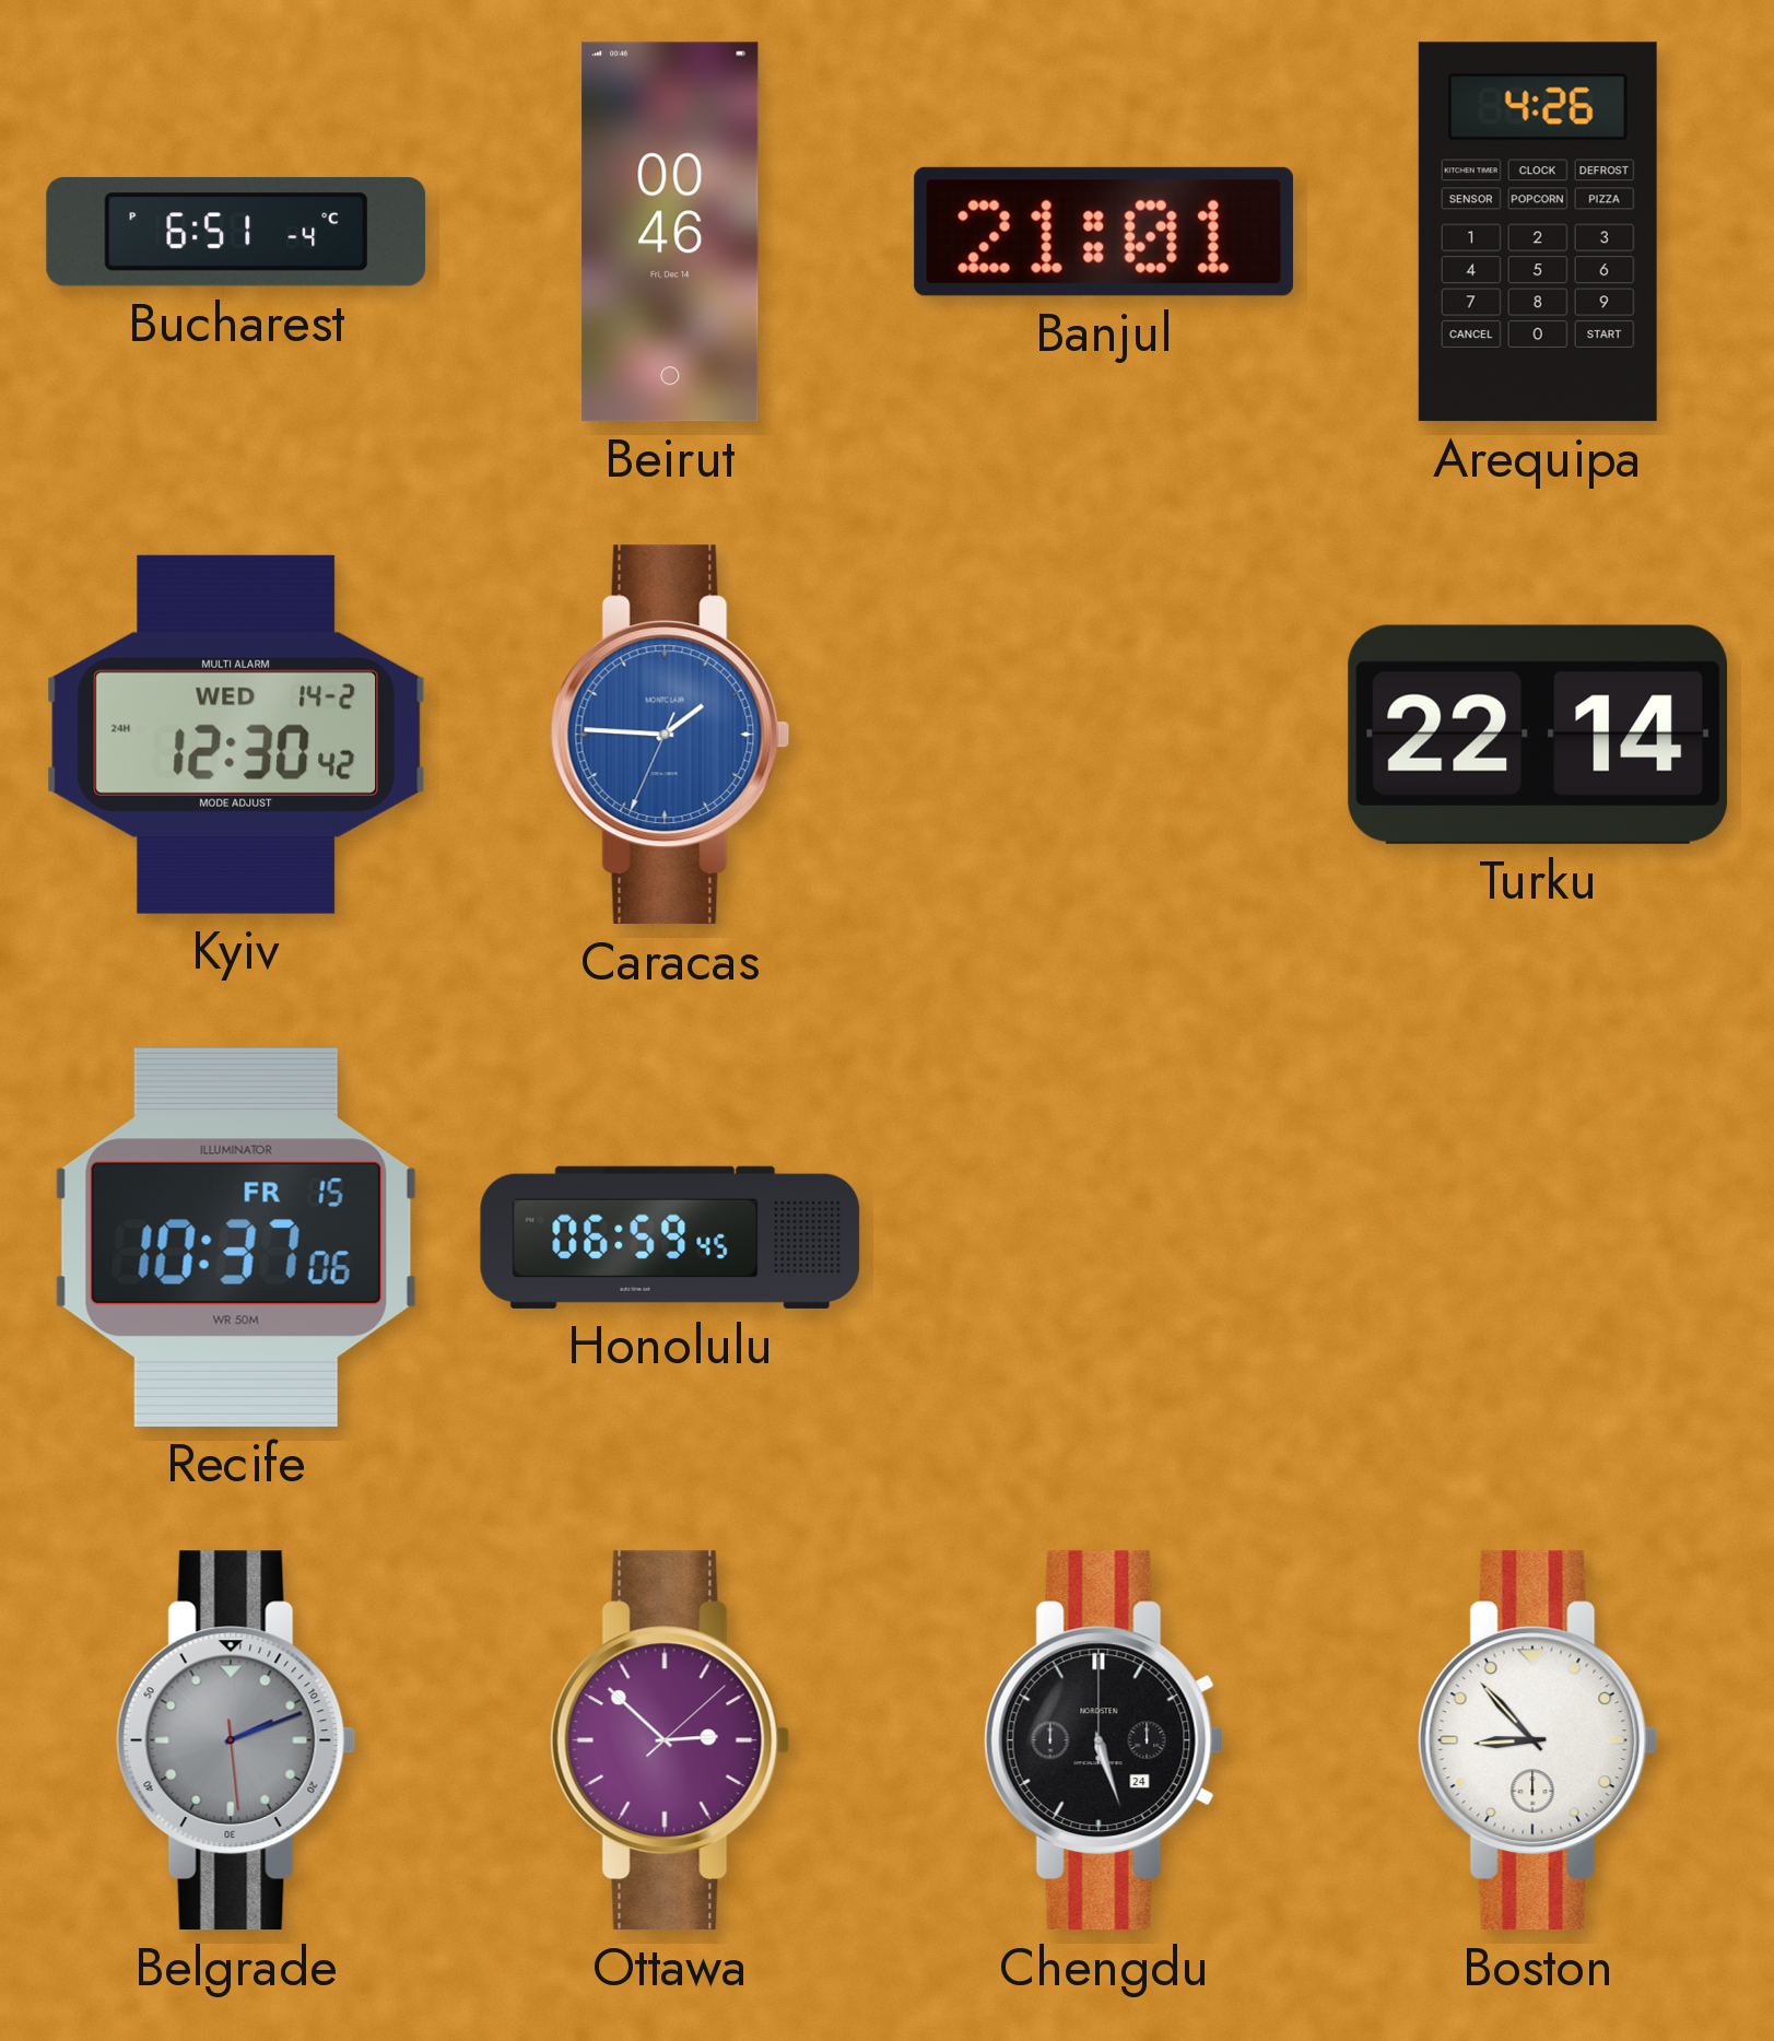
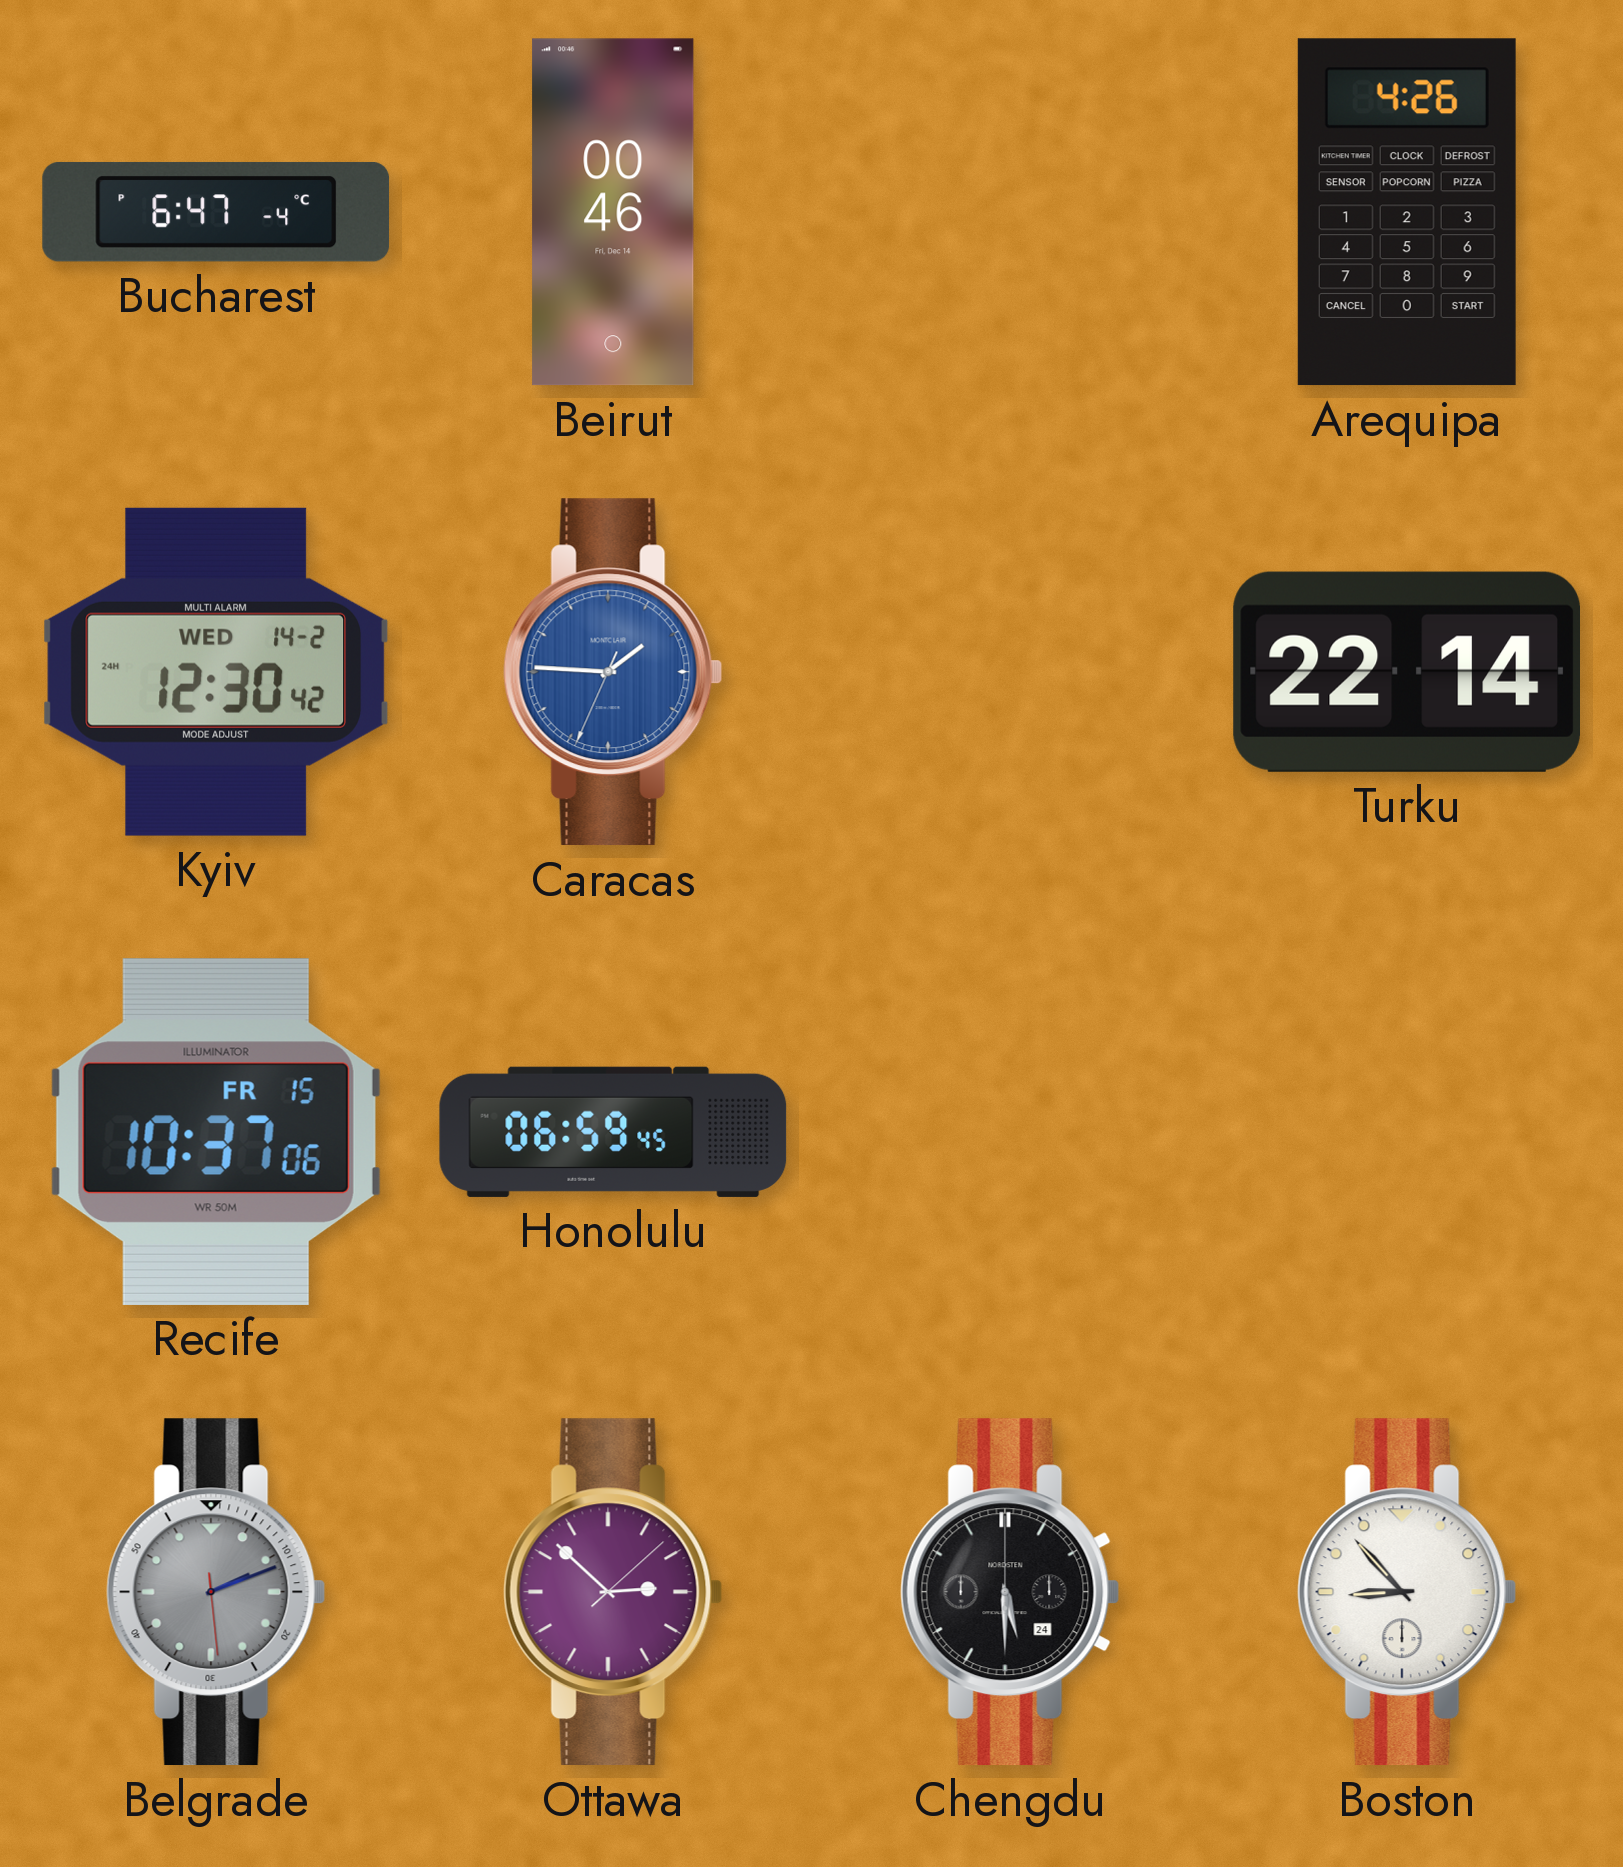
Bucharest: 6:51 -> 6:47 (216, 212)
Banjul: 21:01 -> none (1104, 232)
Chengdu: 5:27 -> 5:30 (1010, 1592)
